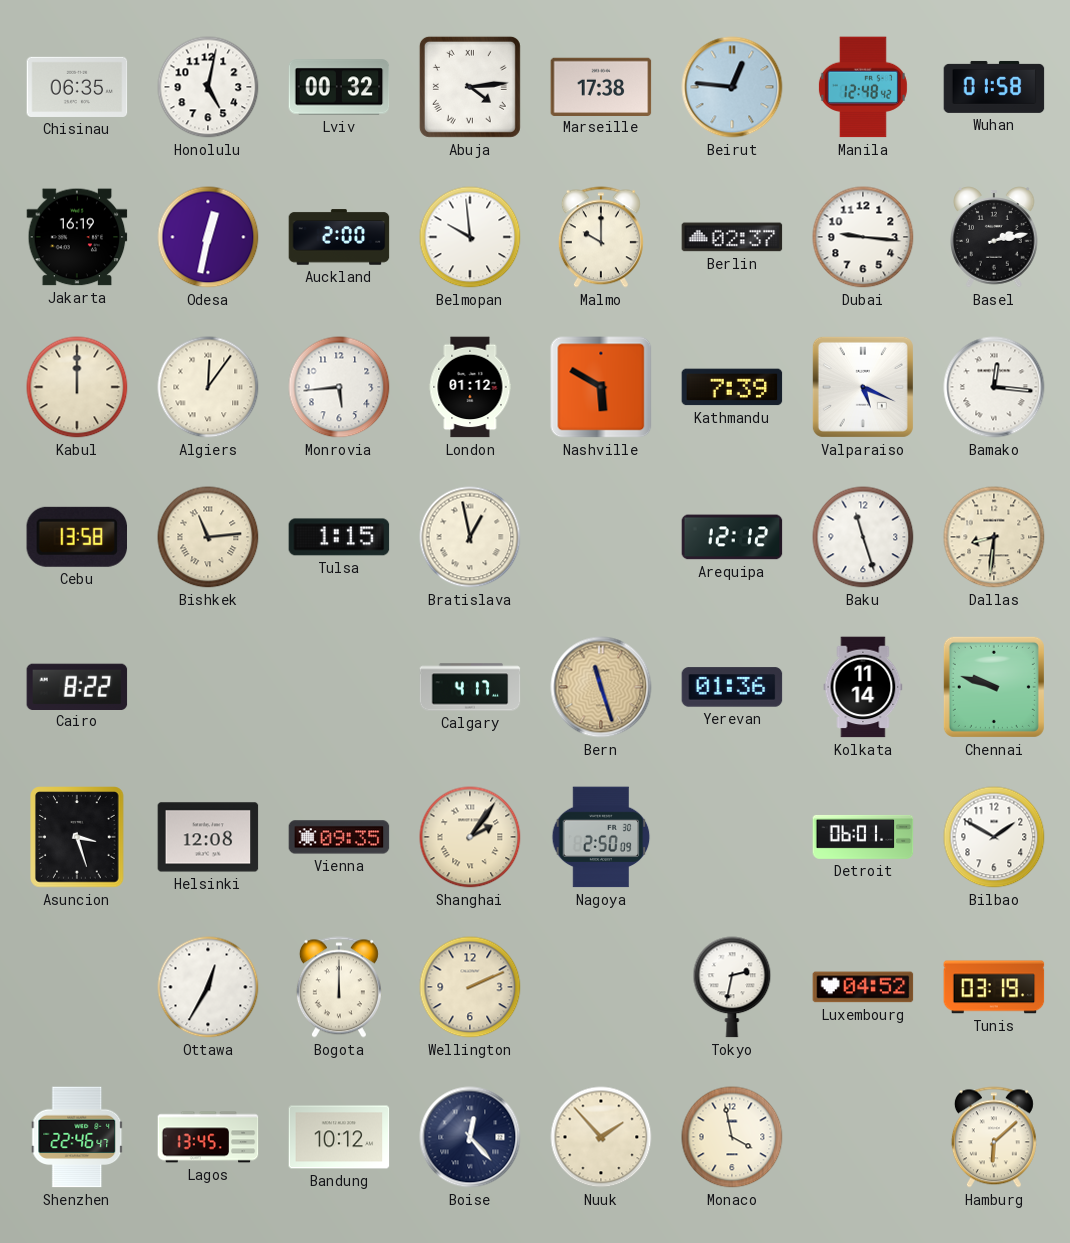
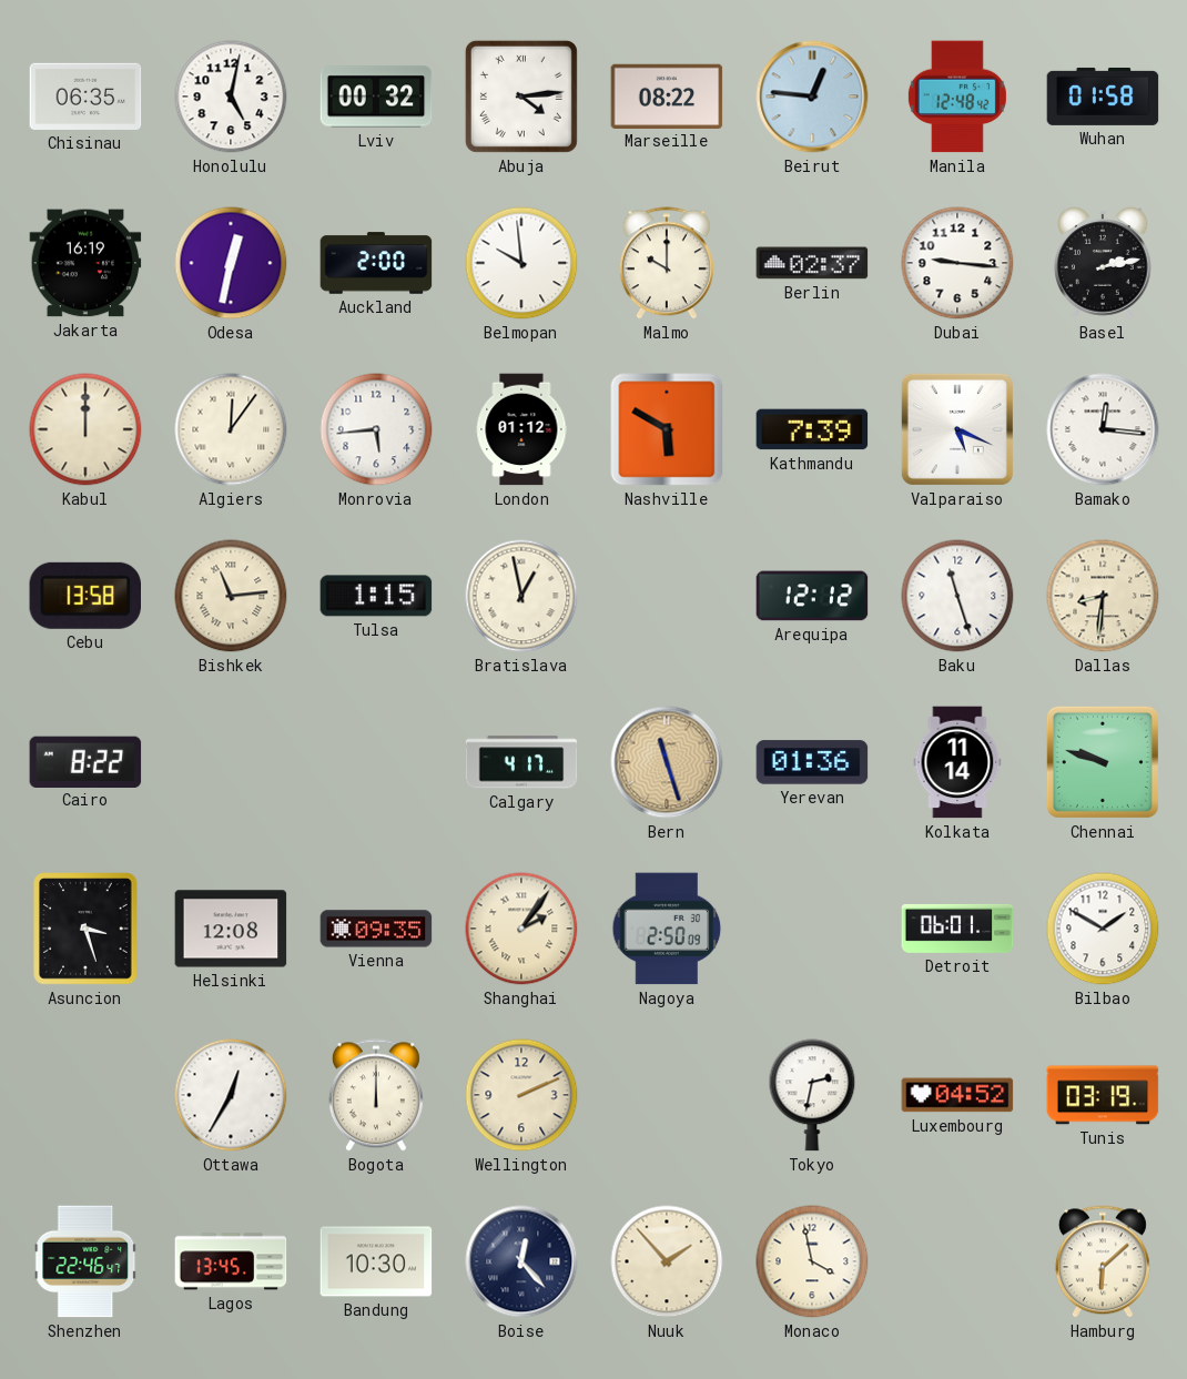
Marseille: 17:38 -> 08:22 (667, 95)
Bandung: 10:12 -> 10:30 (376, 1261)
